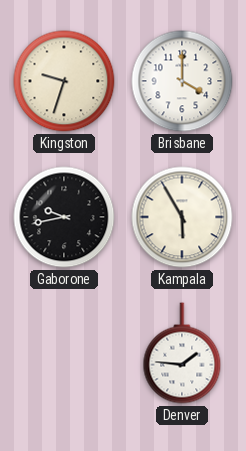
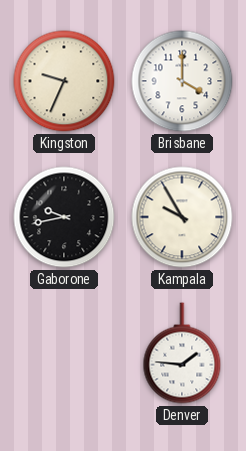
Kingston: 9:33 -> 9:34 (64, 81)
Kampala: 5:55 -> 9:55 (182, 217)
